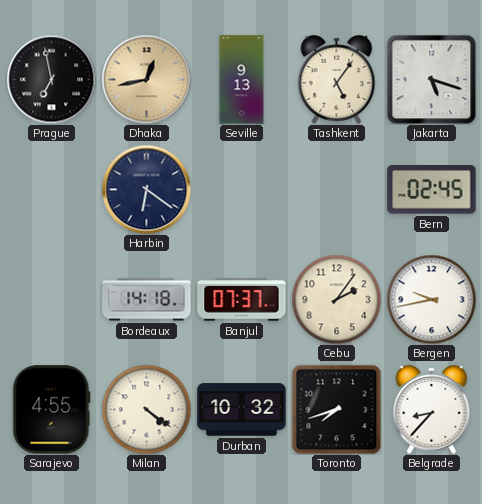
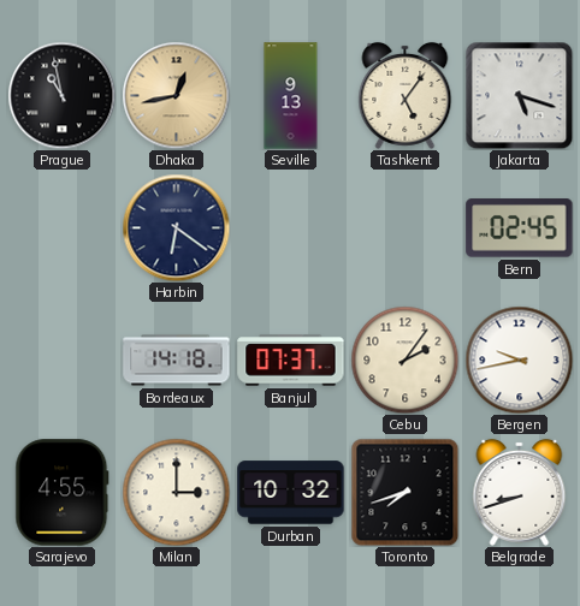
Prague: 6:58 -> 10:58 (61, 95)
Milan: 4:21 -> 3:00 (176, 492)
Belgrade: 8:37 -> 8:42 (520, 492)
